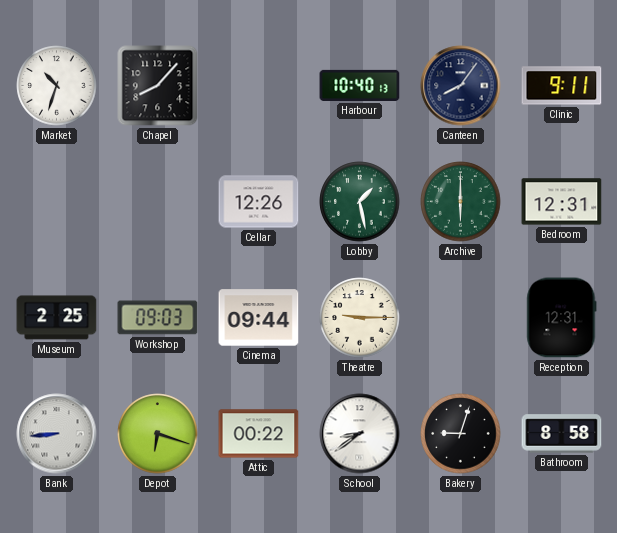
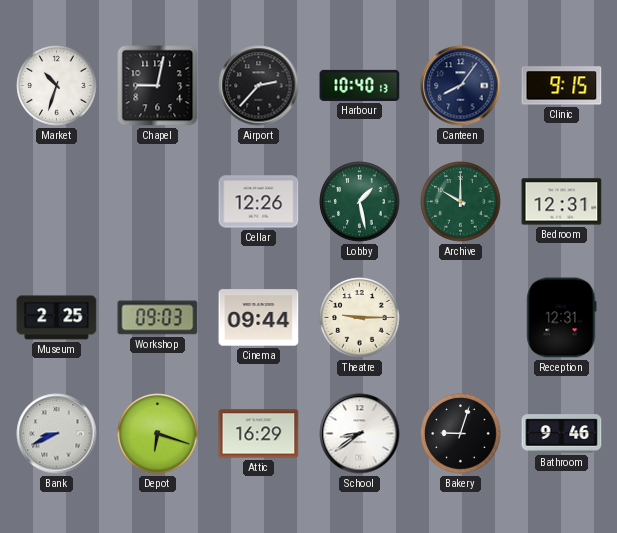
Chapel: 8:07 -> 9:02 (158, 86)
Airport: none -> 2:37 (259, 86)
Clinic: 9:11 -> 9:15 (562, 86)
Archive: 6:00 -> 10:00 (461, 202)
Bank: 8:44 -> 8:41 (57, 434)
Attic: 00:22 -> 16:29 (259, 434)
Bathroom: 8:58 -> 9:46 (562, 434)
